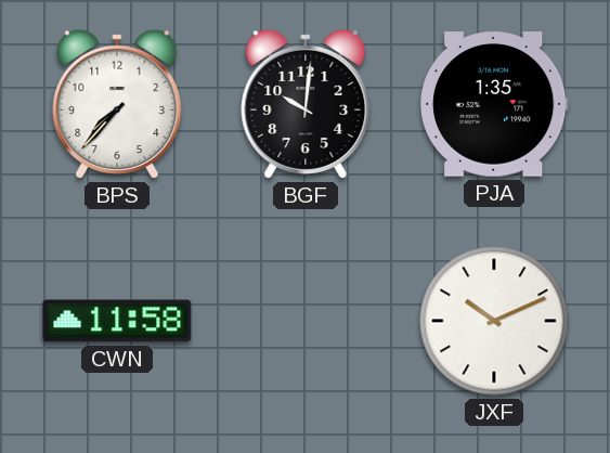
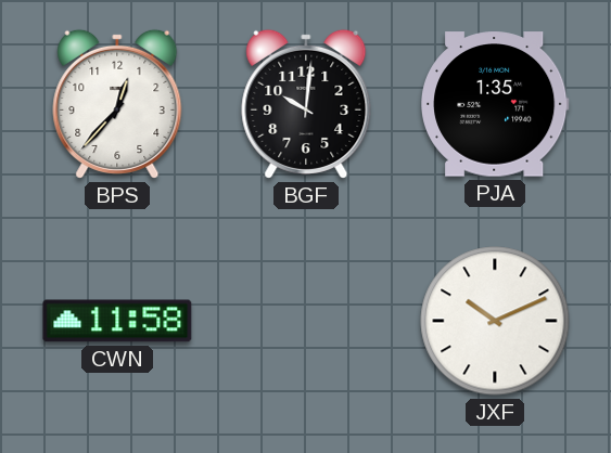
BPS: 7:37 -> 12:37 (117, 104)
